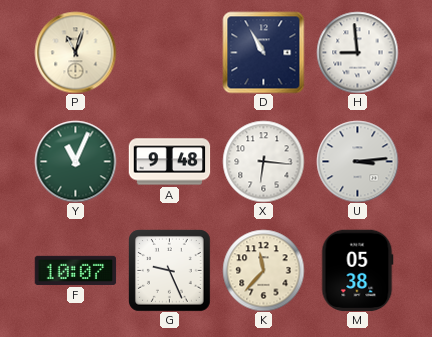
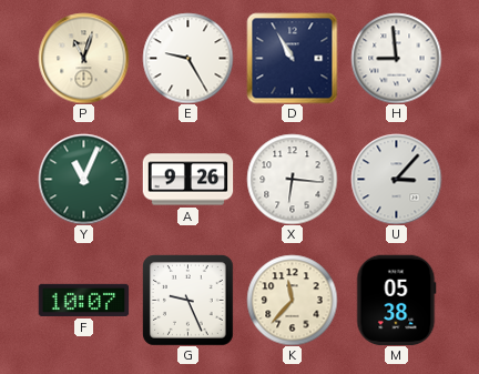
E: none -> 9:25 (187, 58)
A: 9:48 -> 9:26 (187, 180)
U: 3:14 -> 3:07 (396, 179)
